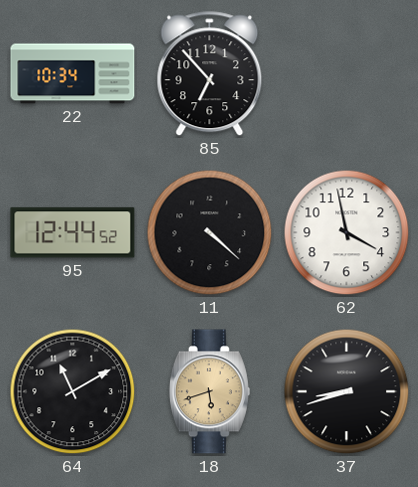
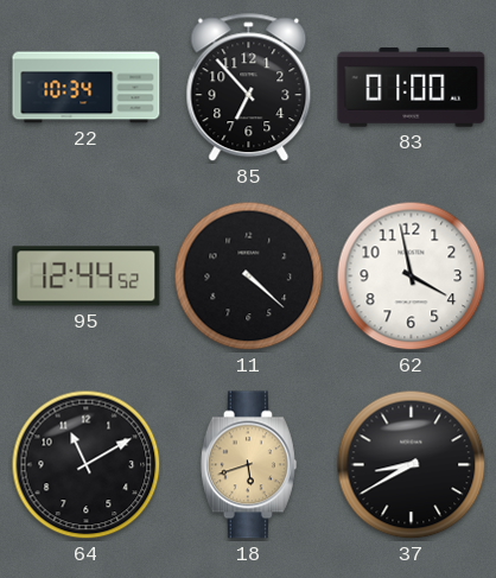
83: none -> 01:00 (412, 88)
37: 8:42 -> 8:40 (412, 465)
